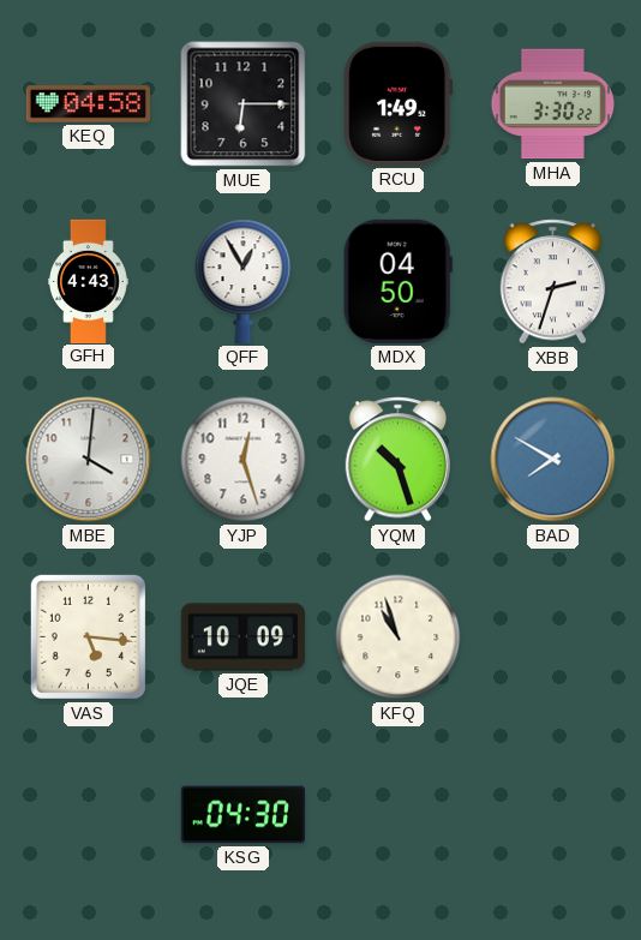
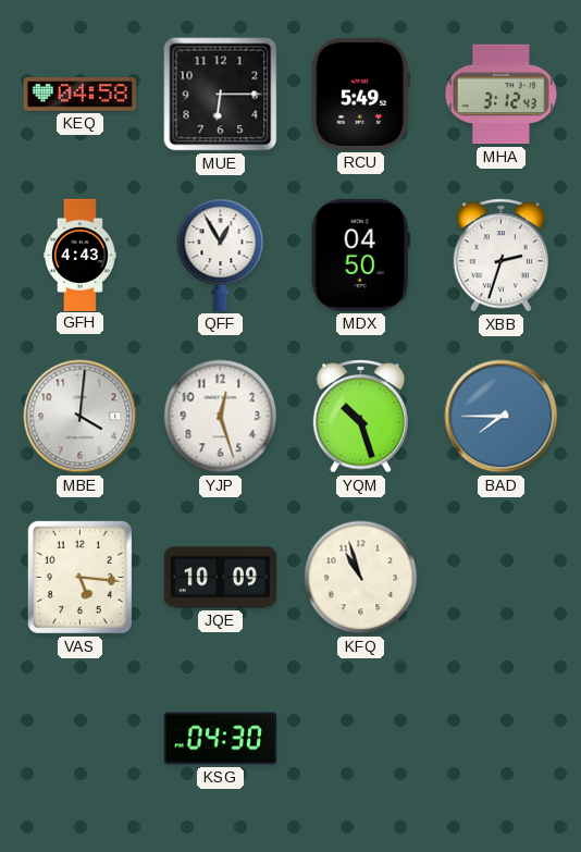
RCU: 1:49 -> 5:49 (361, 94)
MHA: 3:30 -> 3:12 (500, 95)
BAD: 7:50 -> 7:45 (502, 417)
